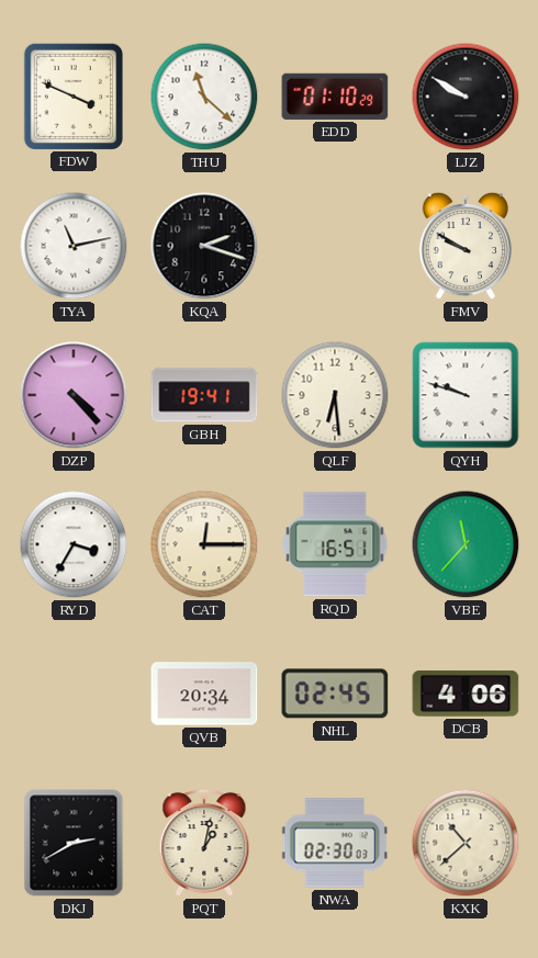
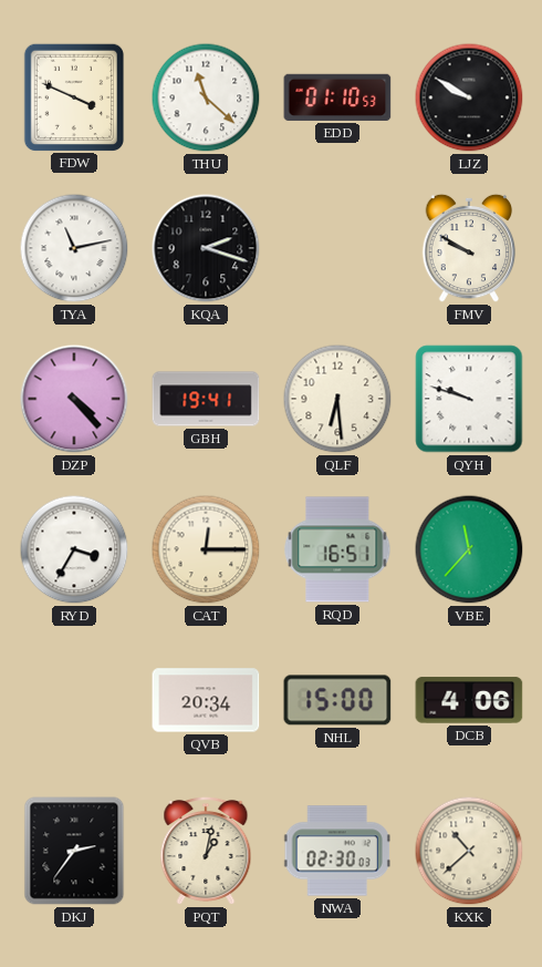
EDD: 01:10:29 -> 01:10:53 (337, 97)
NHL: 02:45 -> 15:00 (337, 700)
DKJ: 2:40 -> 2:36 (74, 851)
